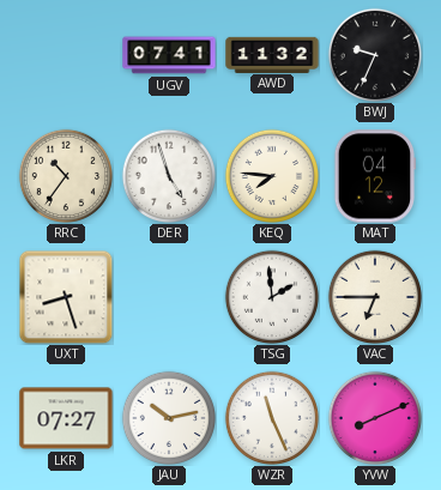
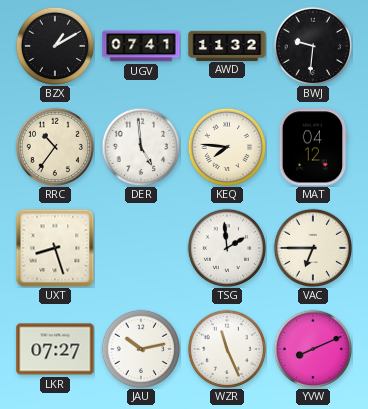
BZX: none -> 1:10 (54, 45)
BWJ: 9:34 -> 9:31 (312, 45)
DER: 4:57 -> 4:59 (140, 146)
